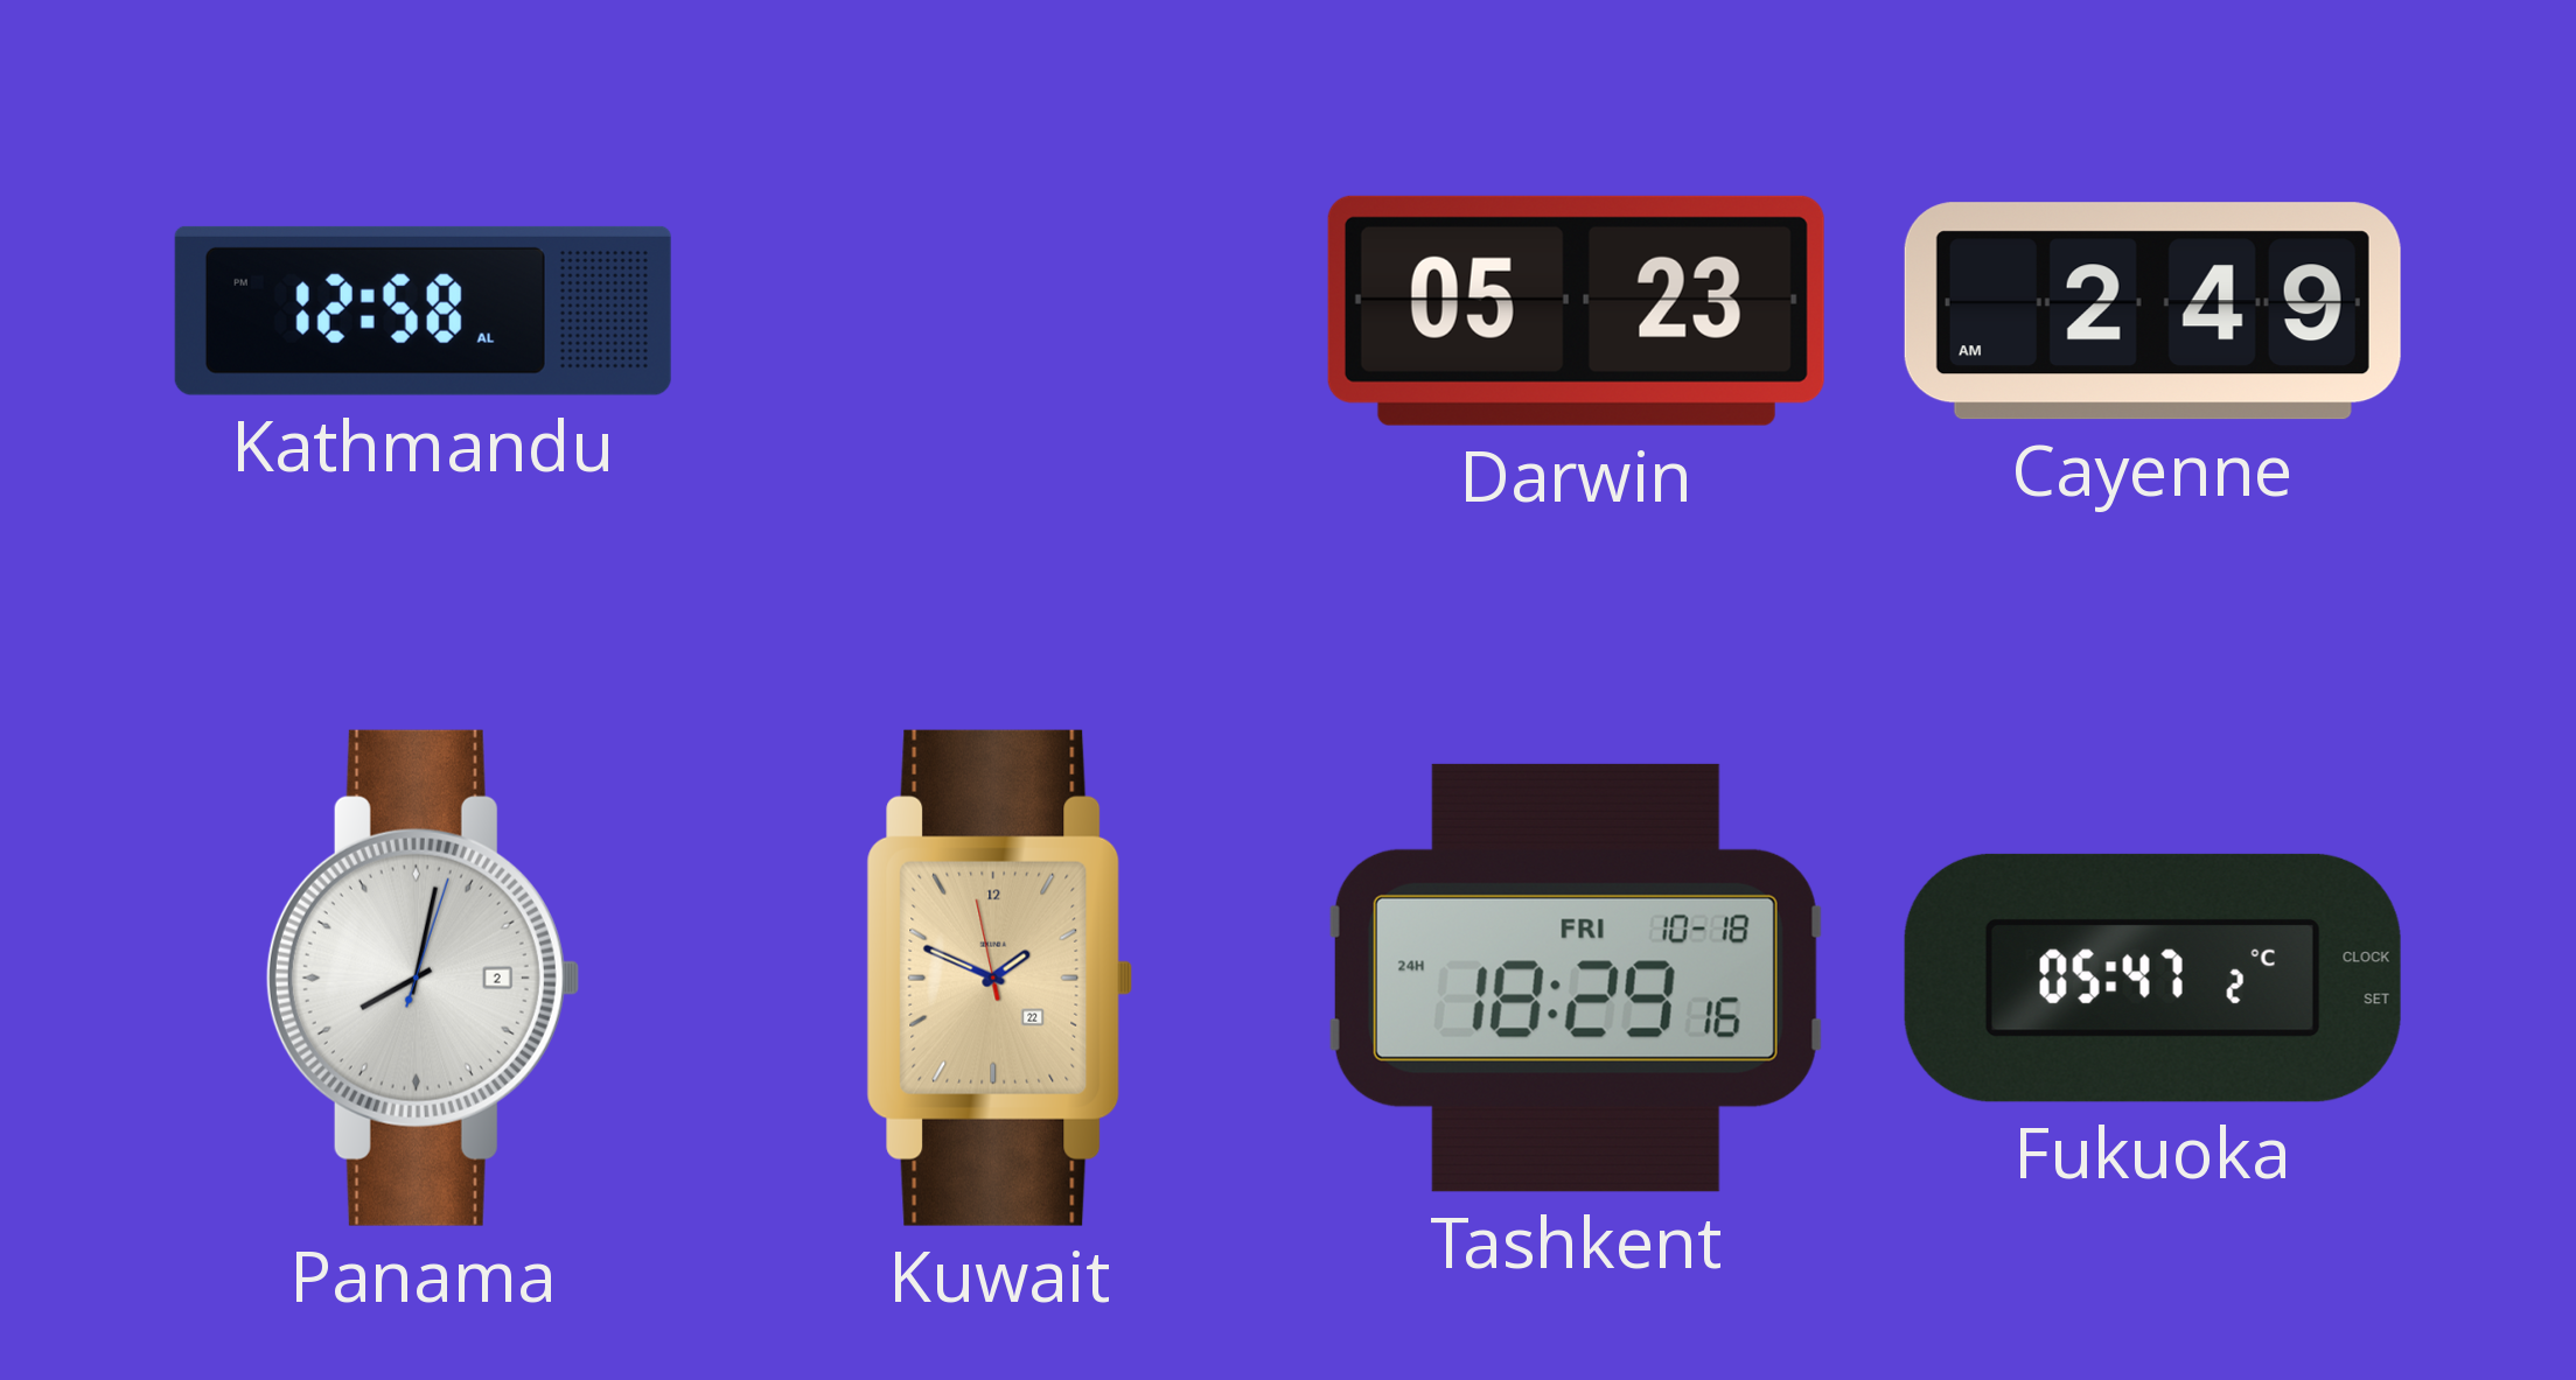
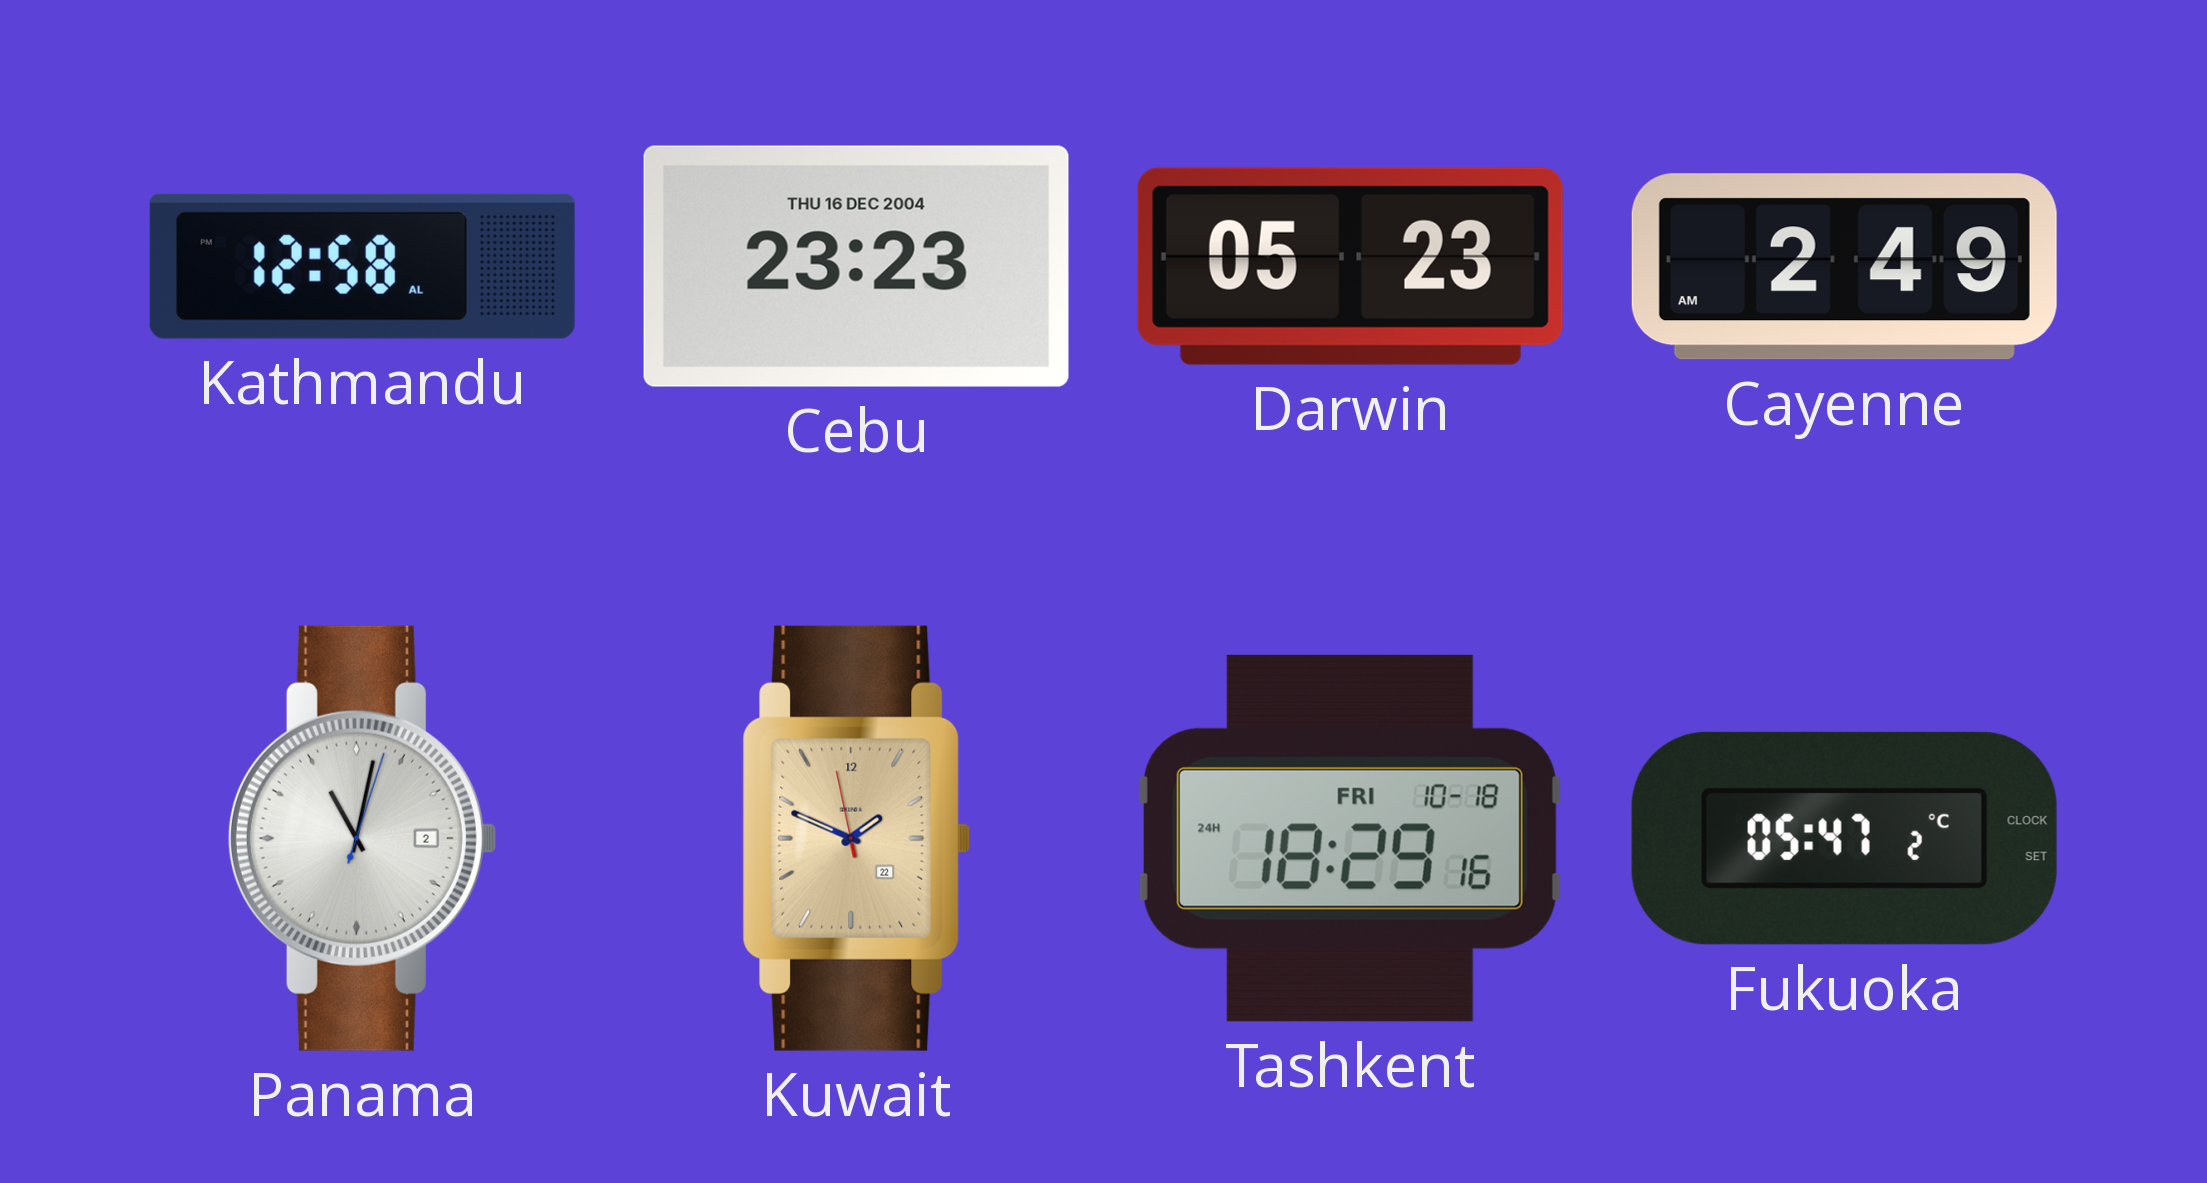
Cebu: none -> 23:23 (856, 266)
Panama: 8:02 -> 11:02 (362, 838)
